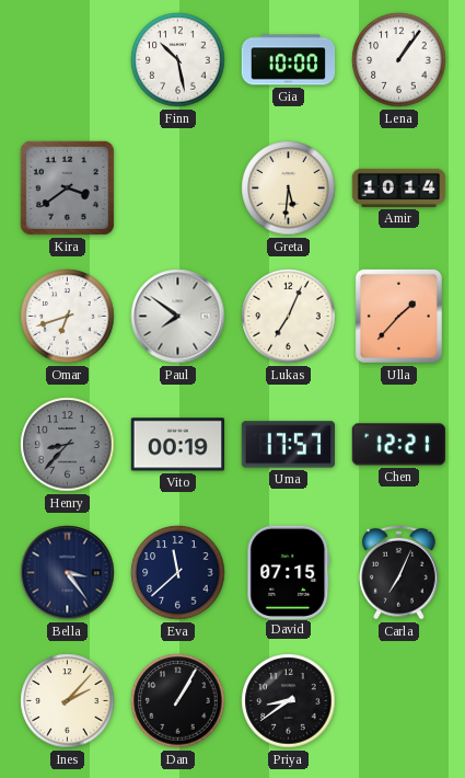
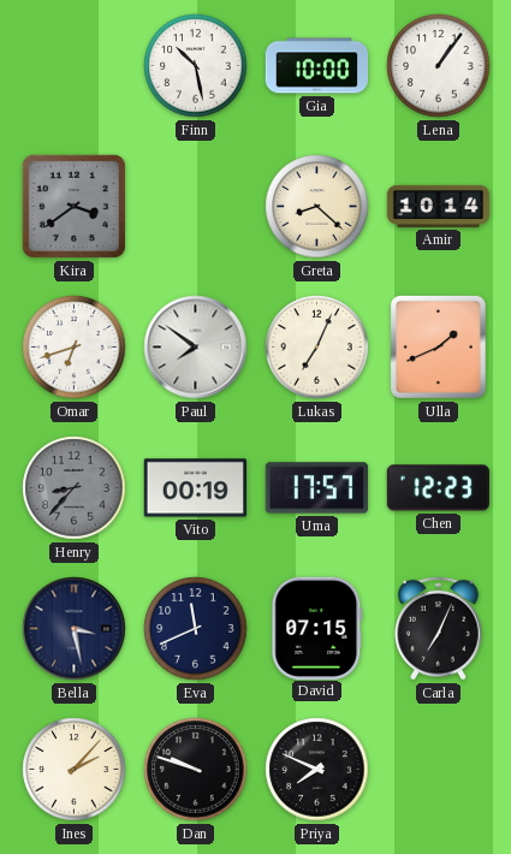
Greta: 5:31 -> 8:22 (317, 207)
Ulla: 1:37 -> 1:41 (438, 346)
Chen: 12:21 -> 12:23 (438, 488)
Bella: 3:24 -> 3:28 (75, 629)
Eva: 11:38 -> 11:41 (196, 629)
Dan: 1:05 -> 9:48 (196, 770)
Priya: 8:39 -> 7:49 (317, 770)
